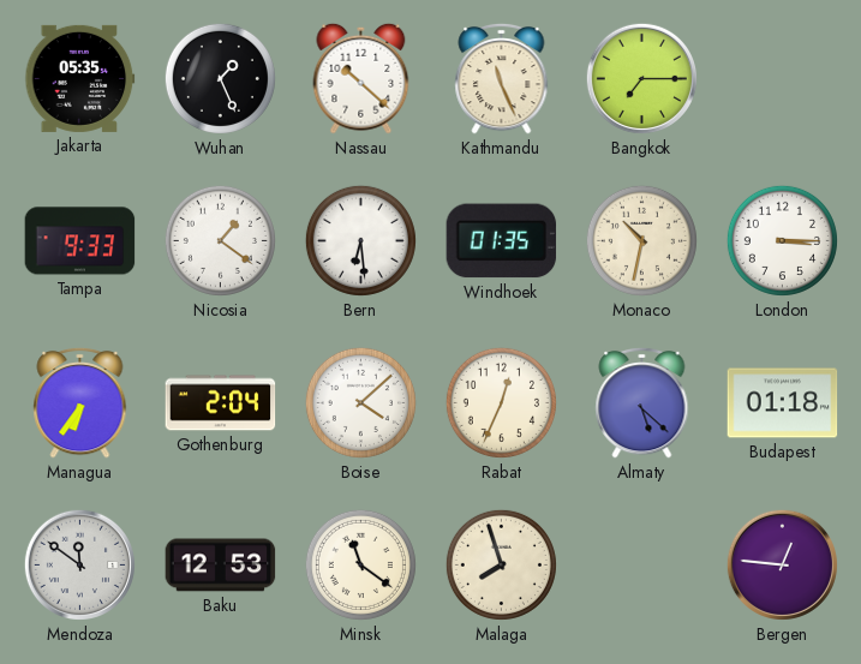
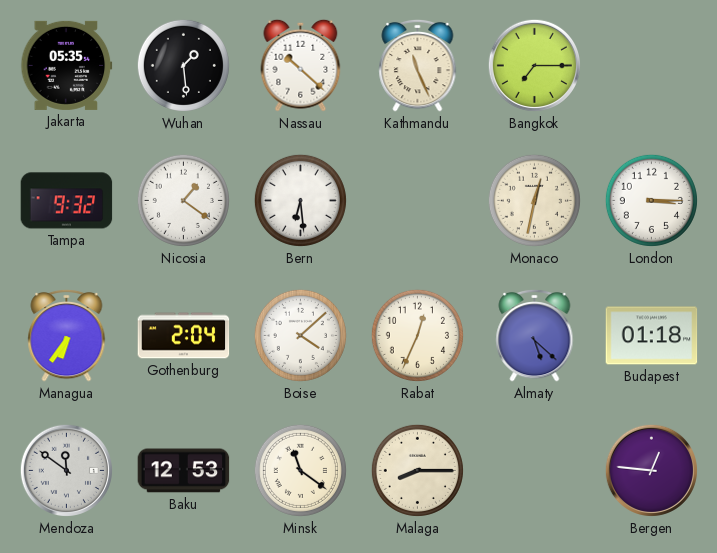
Wuhan: 1:26 -> 1:29 (183, 65)
Tampa: 9:33 -> 9:32 (67, 201)
Windhoek: 01:35 -> none (502, 241)
Monaco: 10:32 -> 12:32 (534, 200)
Malaga: 7:57 -> 8:15 (417, 470)
